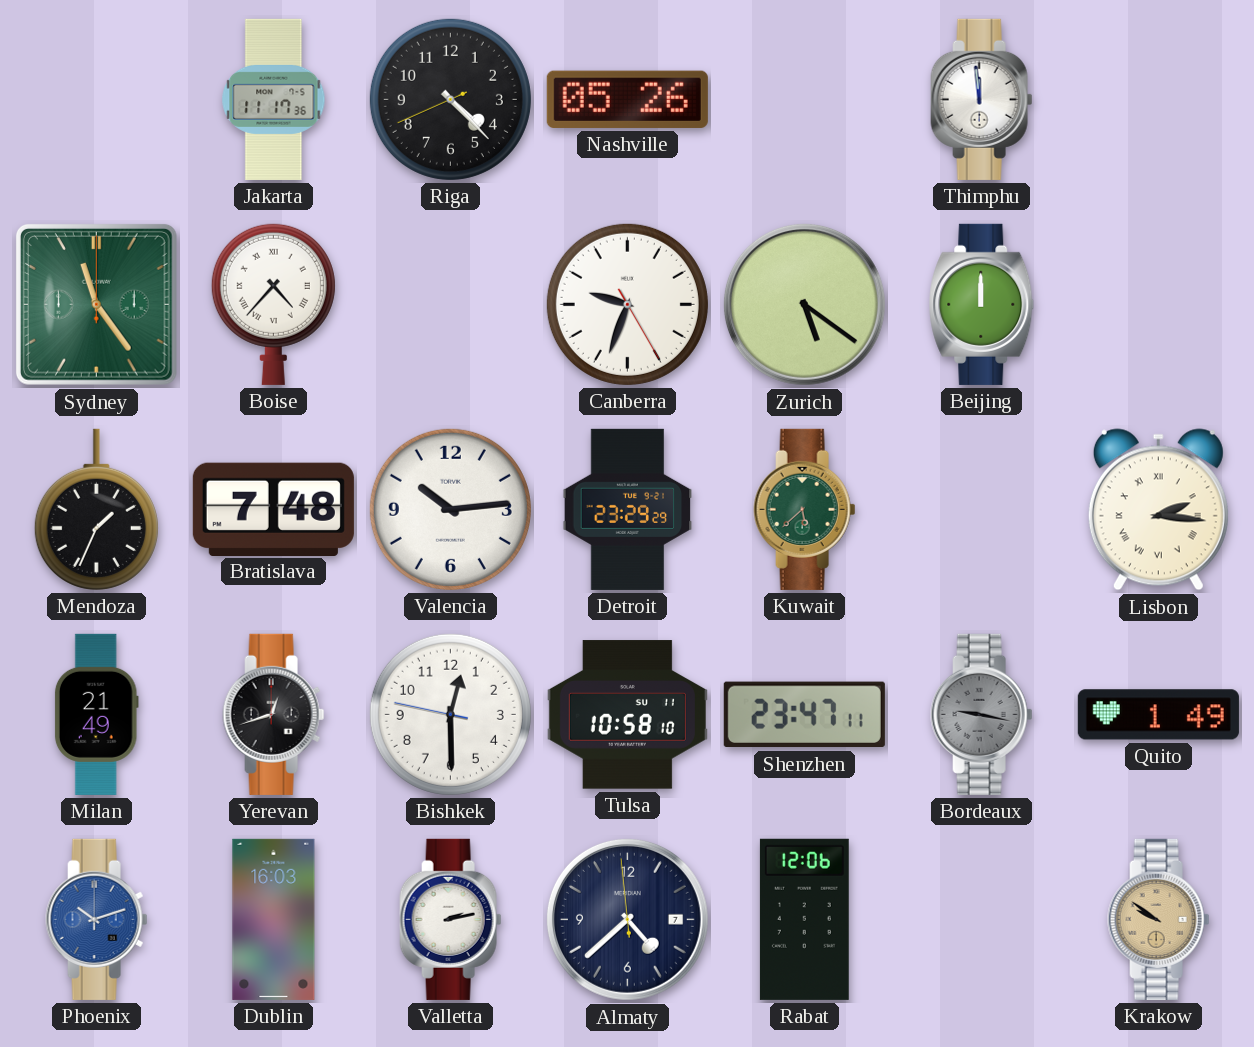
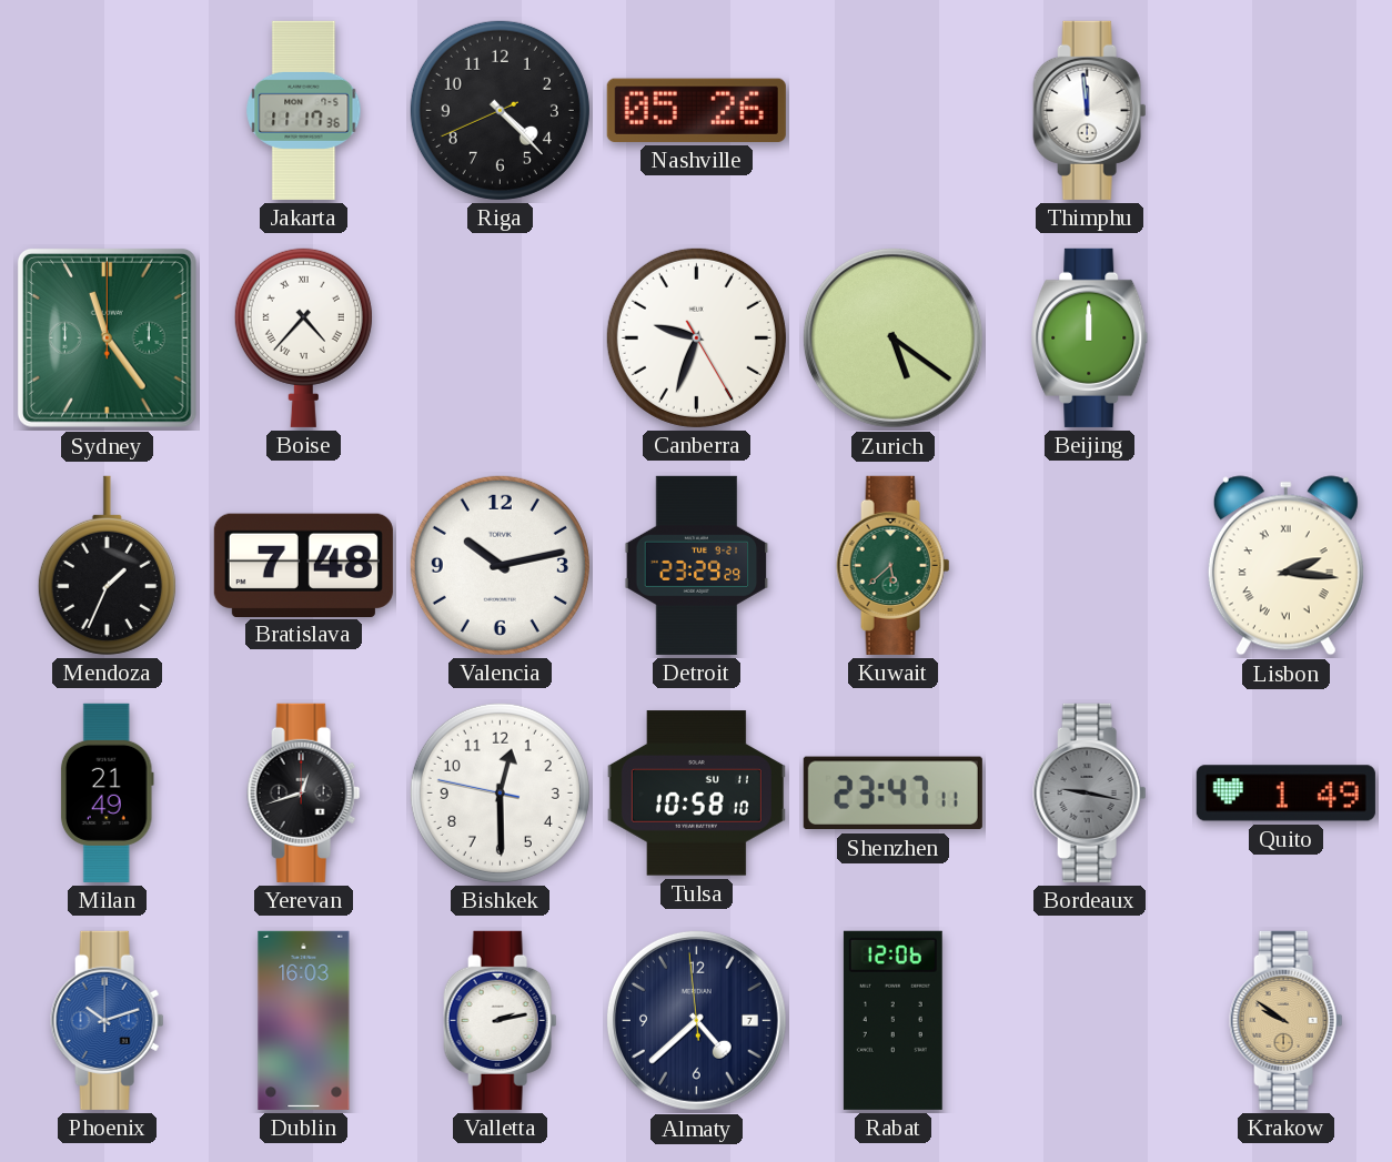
Valencia: 10:14 -> 10:13 (500, 565)
